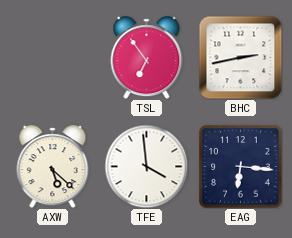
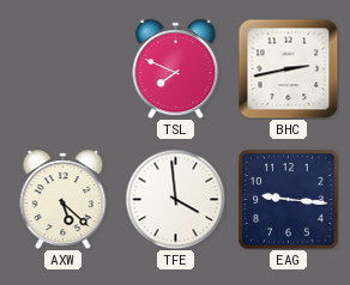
TSL: 6:54 -> 7:49 (176, 69)
EAG: 6:16 -> 9:16 (289, 200)
